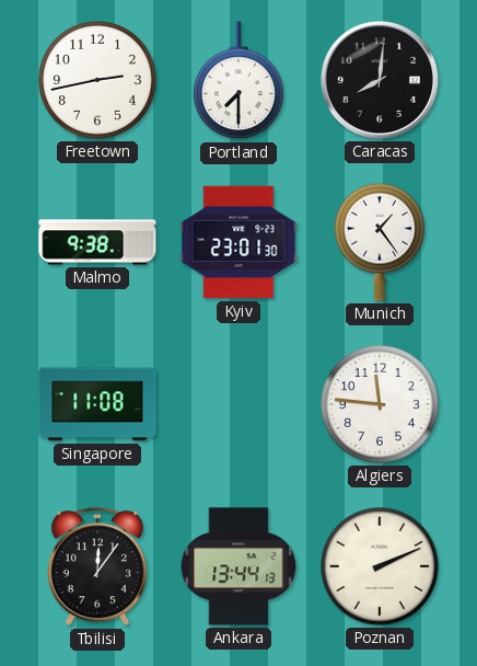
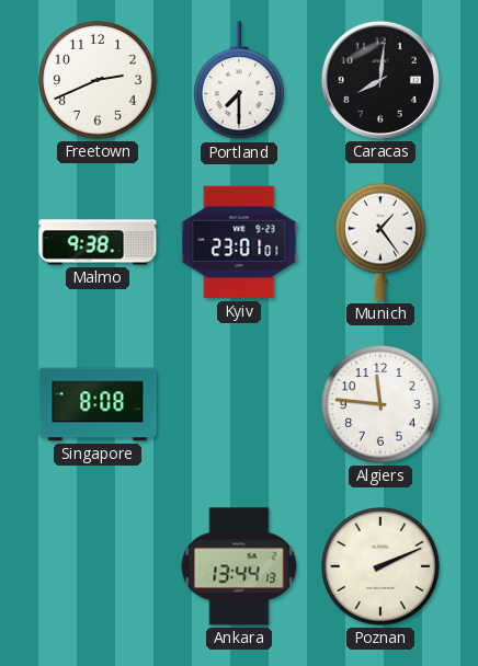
Freetown: 2:43 -> 2:41 (99, 81)
Kyiv: 23:01:30 -> 23:01:01 (239, 242)
Singapore: 11:08 -> 8:08 (98, 404)
Tbilisi: 12:06 -> none (96, 567)
